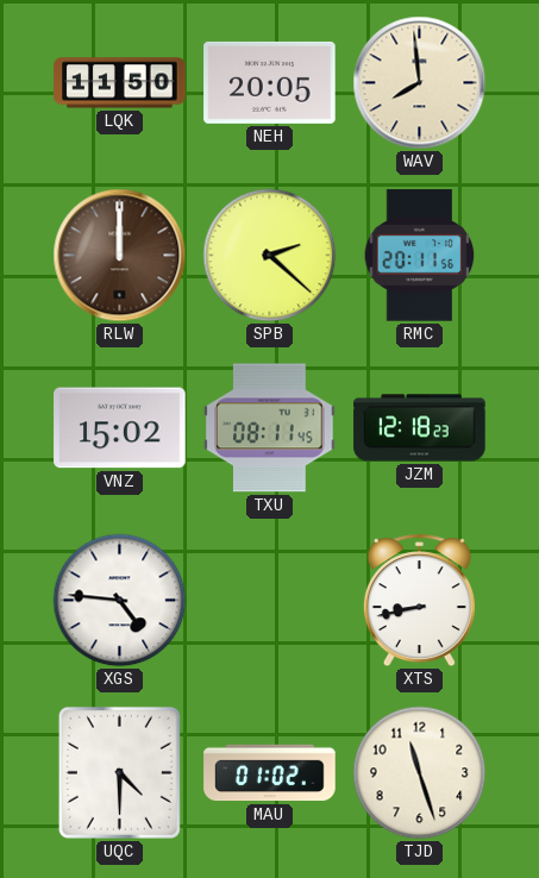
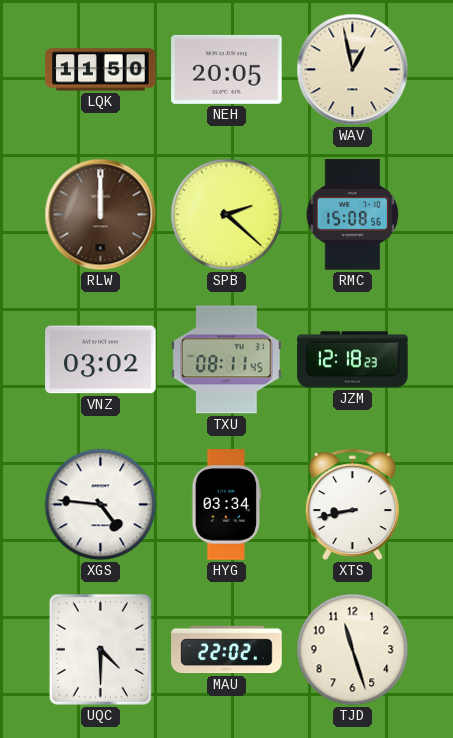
WAV: 7:59 -> 12:58 (353, 70)
RMC: 20:11 -> 15:08 (353, 215)
VNZ: 15:02 -> 03:02 (101, 360)
HYG: none -> 03:34 (226, 505)
MAU: 01:02 -> 22:02 (227, 650)
